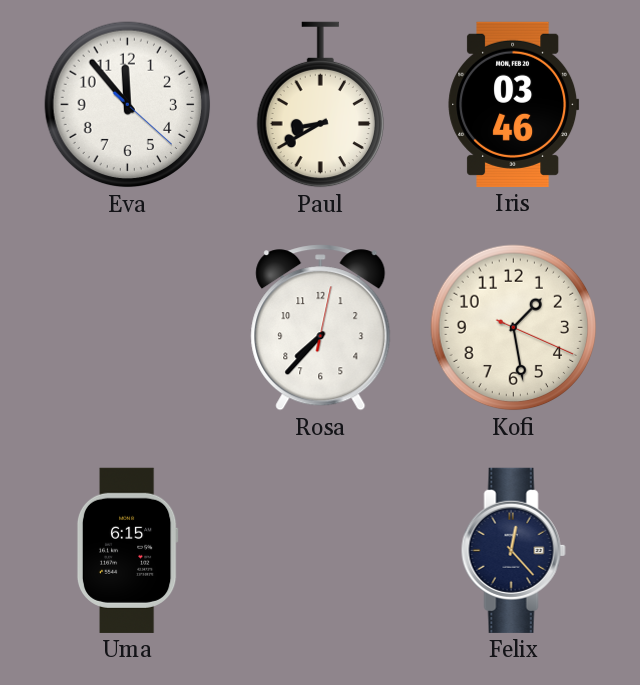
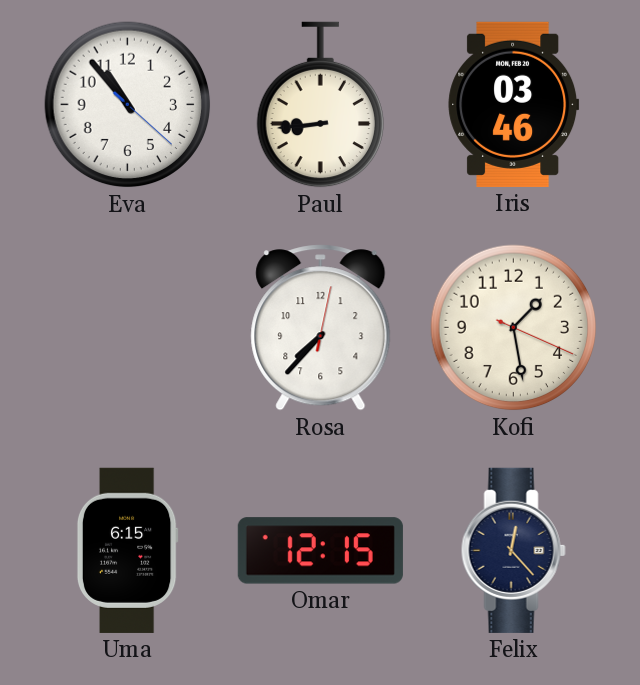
Eva: 11:53 -> 10:53 (128, 105)
Paul: 8:40 -> 8:44 (320, 105)
Omar: none -> 12:15 (320, 551)
